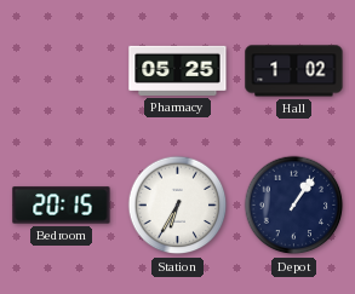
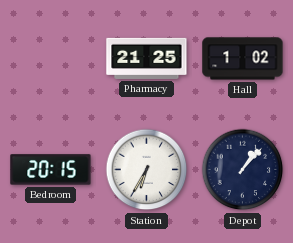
Pharmacy: 05:25 -> 21:25 (147, 58)
Depot: 1:06 -> 1:07 (243, 170)
